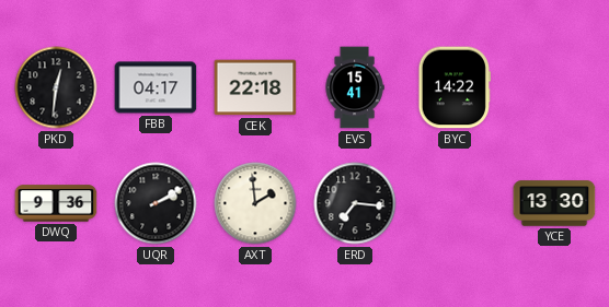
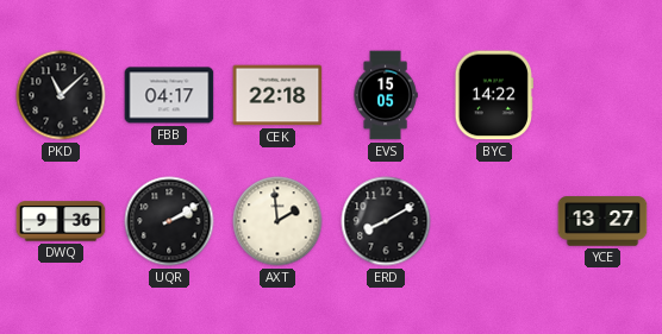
PKD: 12:31 -> 11:08 (61, 95)
EVS: 15:41 -> 15:05 (386, 95)
ERD: 7:16 -> 8:10 (386, 221)
YCE: 13:30 -> 13:27 (602, 221)
